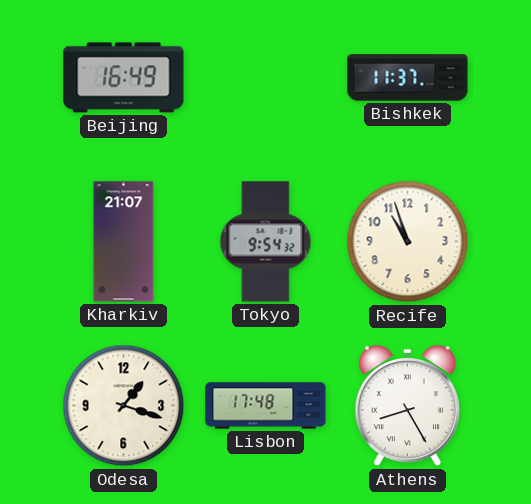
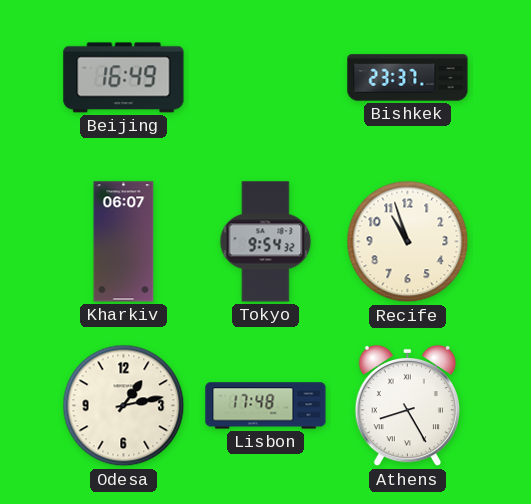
Bishkek: 11:37 -> 23:37 (408, 78)
Kharkiv: 21:07 -> 06:07 (124, 242)
Odesa: 1:18 -> 1:13 (124, 406)
